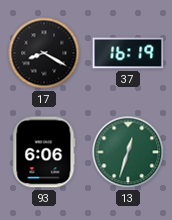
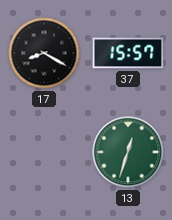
37: 16:19 -> 15:57 (128, 53)
93: 6:06 -> none (44, 152)
